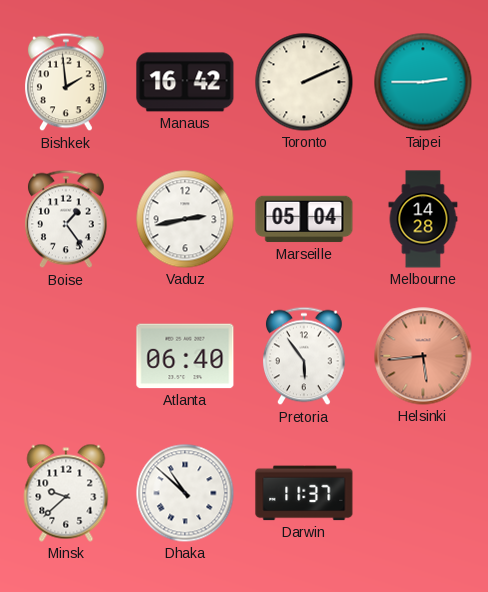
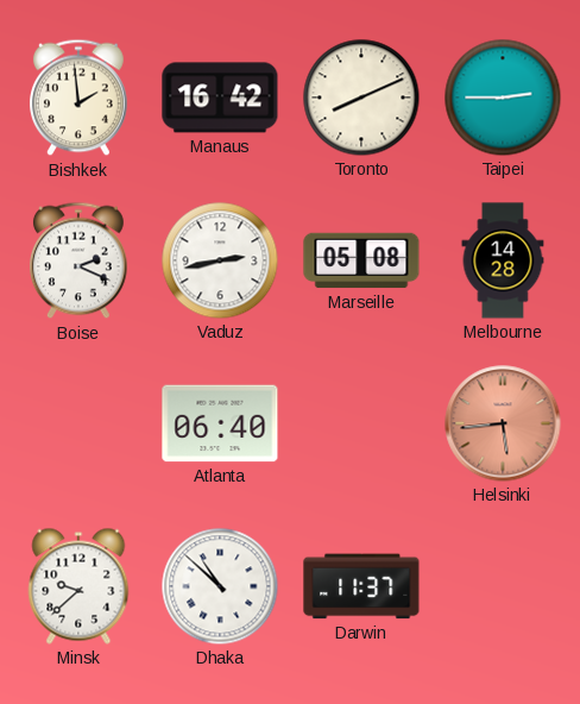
Toronto: 2:11 -> 8:11 (361, 98)
Boise: 1:24 -> 2:19 (80, 260)
Marseille: 05:04 -> 05:08 (361, 260)
Pretoria: 5:54 -> none (305, 356)
